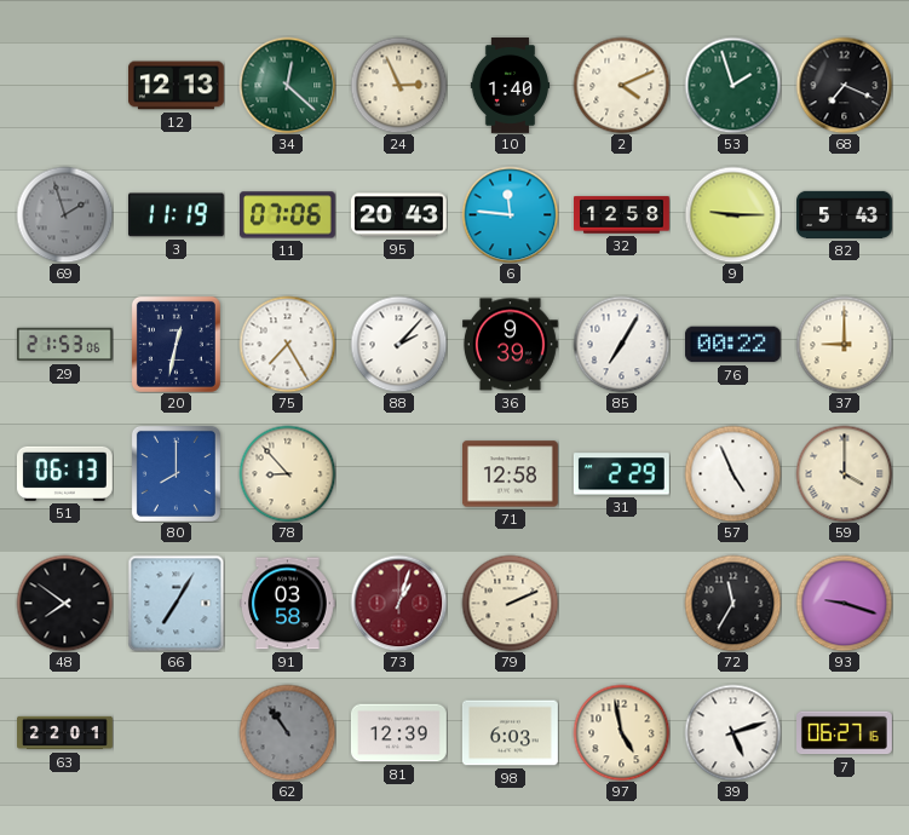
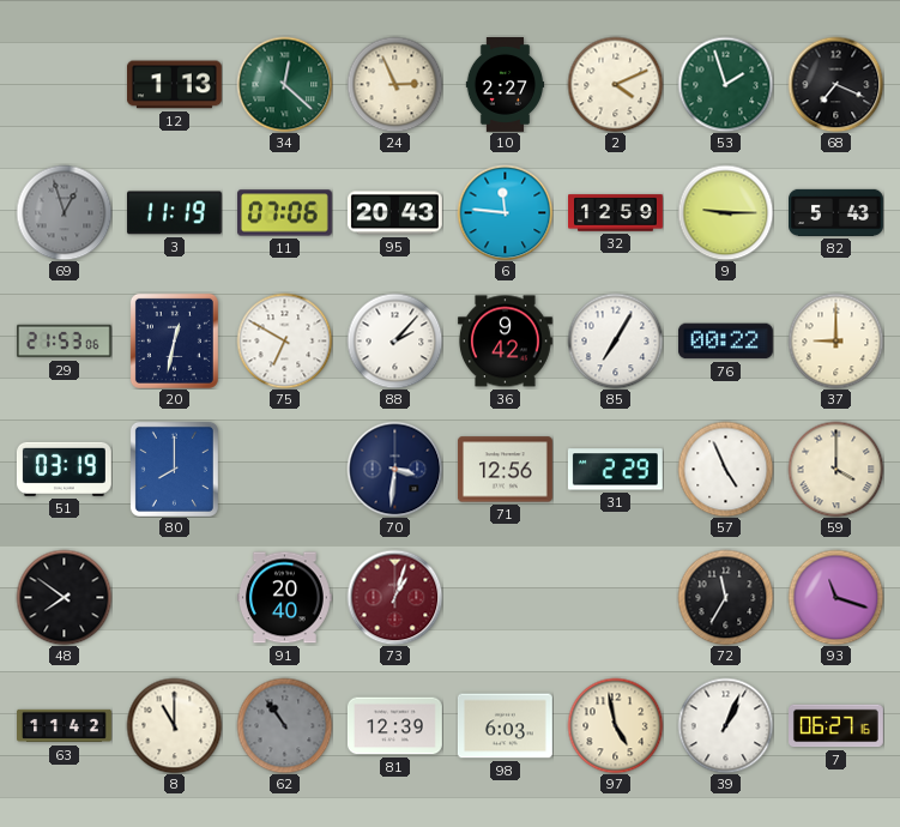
12: 12:13 -> 1:13 (174, 85)
10: 1:40 -> 2:27 (506, 85)
69: 1:57 -> 12:57 (64, 212)
32: 12:58 -> 12:59 (616, 213)
75: 7:25 -> 6:50 (284, 340)
36: 9:39 -> 9:42 (505, 342)
51: 06:13 -> 03:19 (64, 469)
78: 8:53 -> none (287, 473)
70: none -> 3:31 (394, 469)
71: 12:58 -> 12:56 (505, 470)
66: 7:05 -> none (176, 603)
91: 03:58 -> 20:40 (284, 598)
79: 2:11 -> none (510, 603)
93: 9:18 -> 11:18 (835, 597)
63: 22:01 -> 11:42 (65, 726)
8: none -> 11:00 (174, 725)
39: 5:12 -> 1:04 (725, 725)
